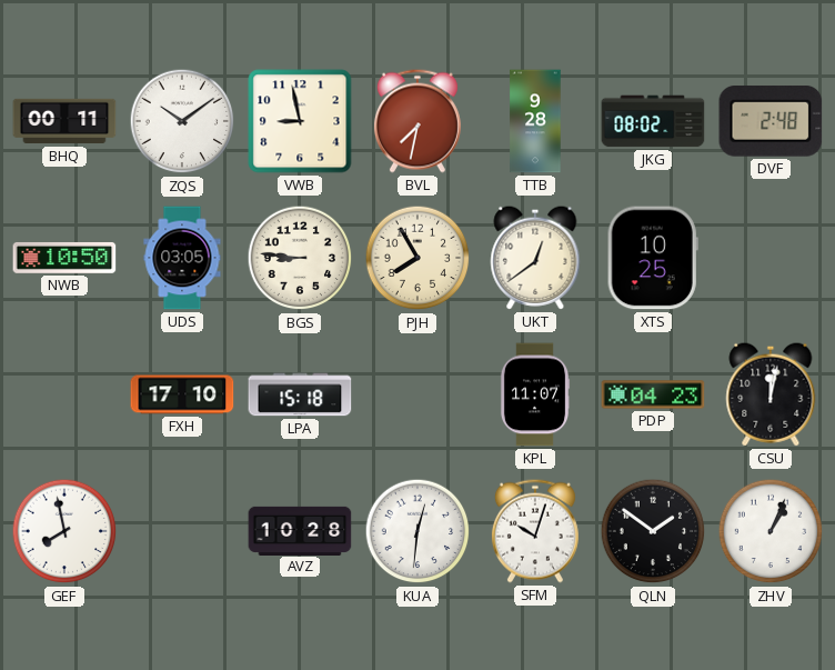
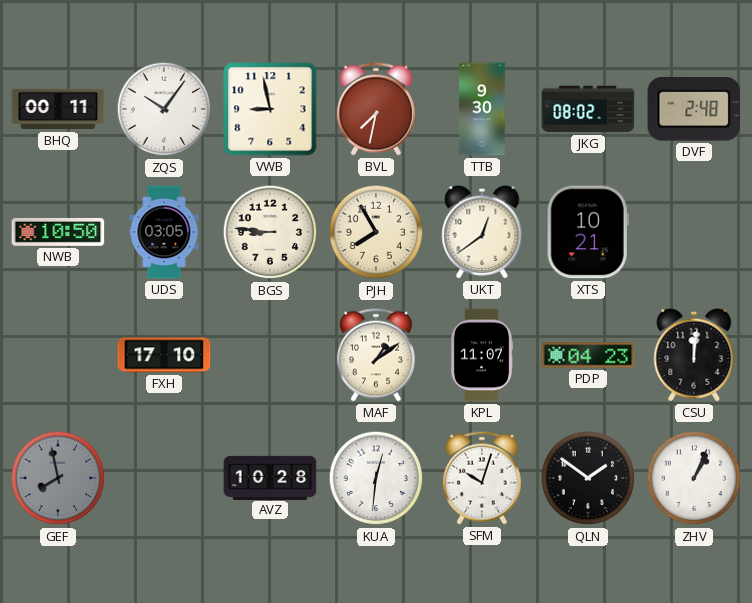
ZQS: 10:09 -> 10:06 (164, 109)
TTB: 9:28 -> 9:30 (482, 109)
XTS: 10:25 -> 10:21 (588, 232)
LPA: 15:18 -> none (300, 394)
MAF: none -> 1:09 (376, 355)
CSU: 12:02 -> 12:01 (694, 355)
GEF dial: white -> grey (58, 478)
